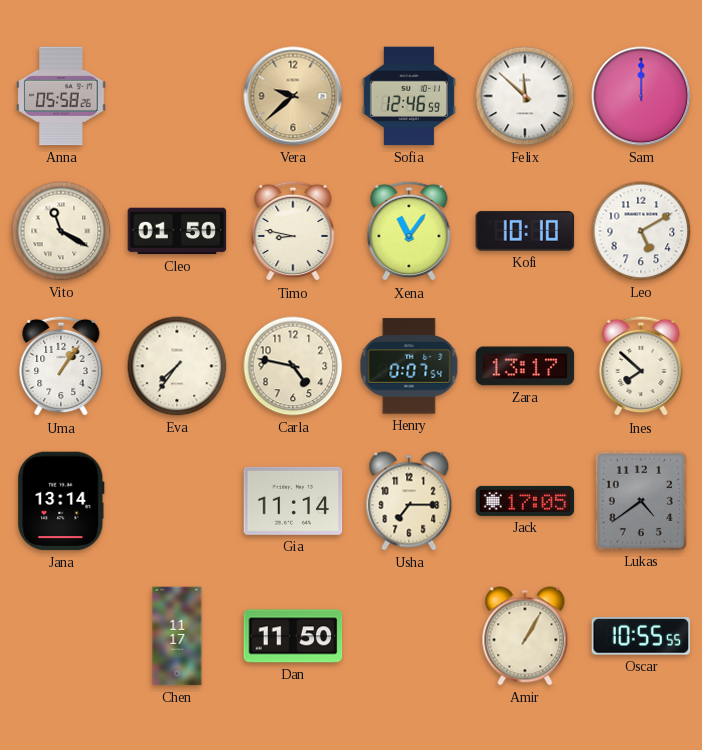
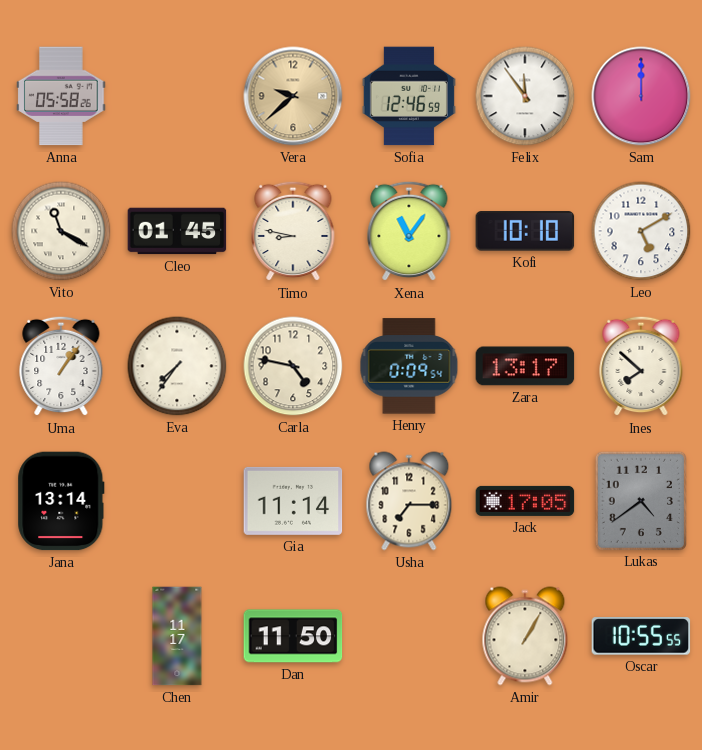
Felix: 11:52 -> 11:54 (525, 96)
Cleo: 01:50 -> 01:45 (177, 231)
Henry: 0:07 -> 0:09 (409, 366)
